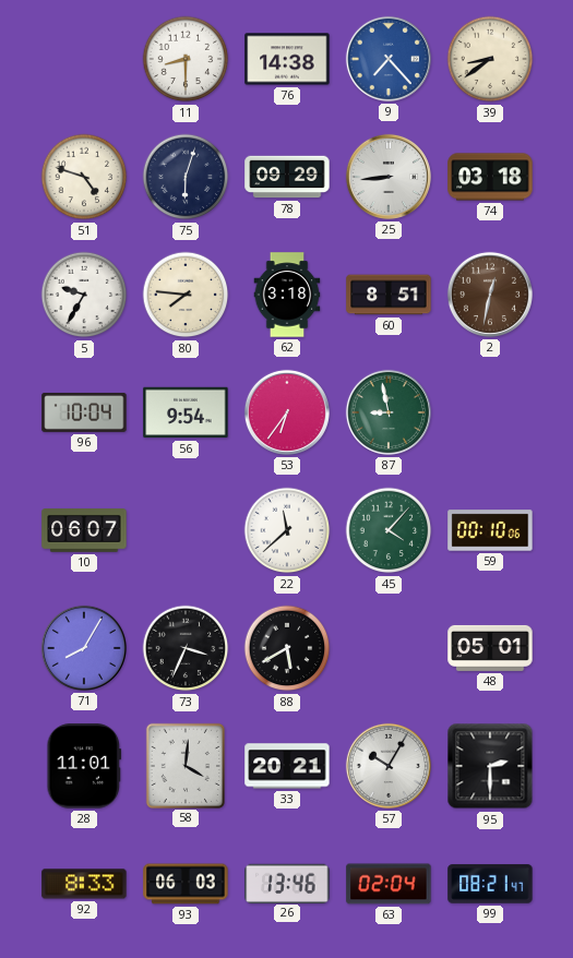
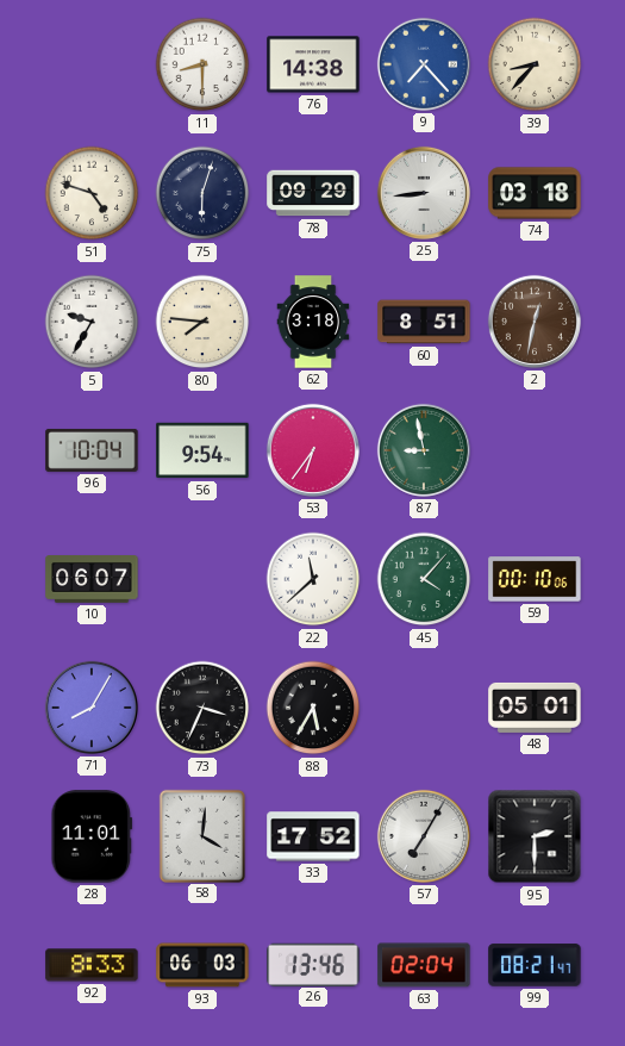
39: 8:39 -> 8:37 (535, 64)
88: 5:40 -> 5:35 (313, 708)
33: 20:21 -> 17:52 (313, 836)
57: 10:05 -> 7:05 (424, 836)
